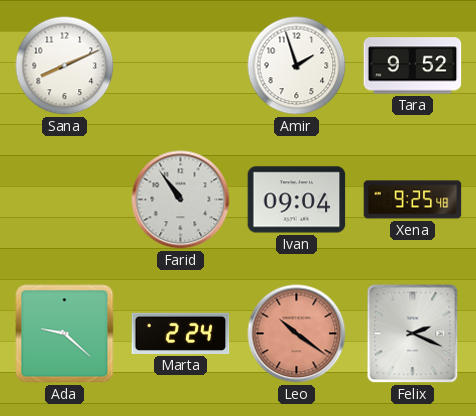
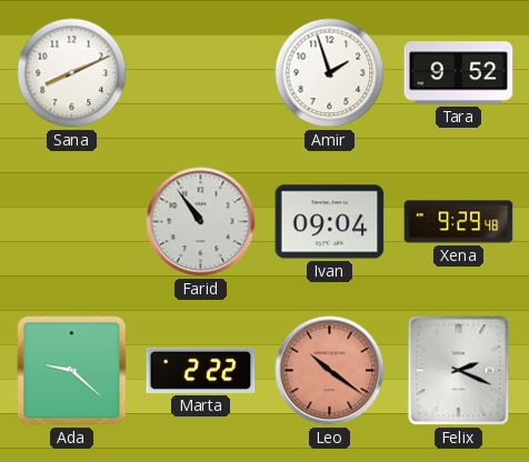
Xena: 9:25 -> 9:29 (459, 222)
Marta: 2:24 -> 2:22 (201, 370)
